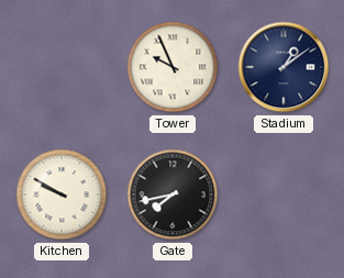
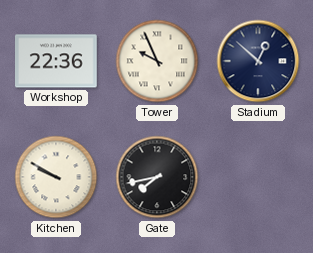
Workshop: none -> 22:36 (57, 61)
Stadium: 1:09 -> 12:52 (258, 61)
